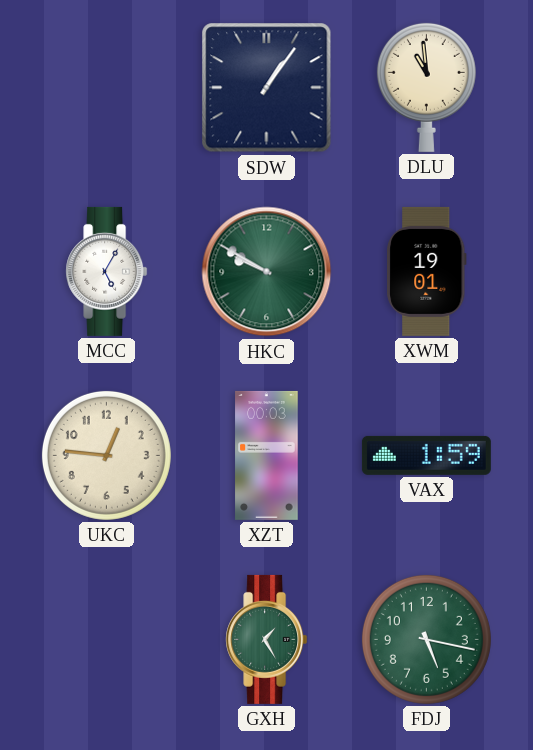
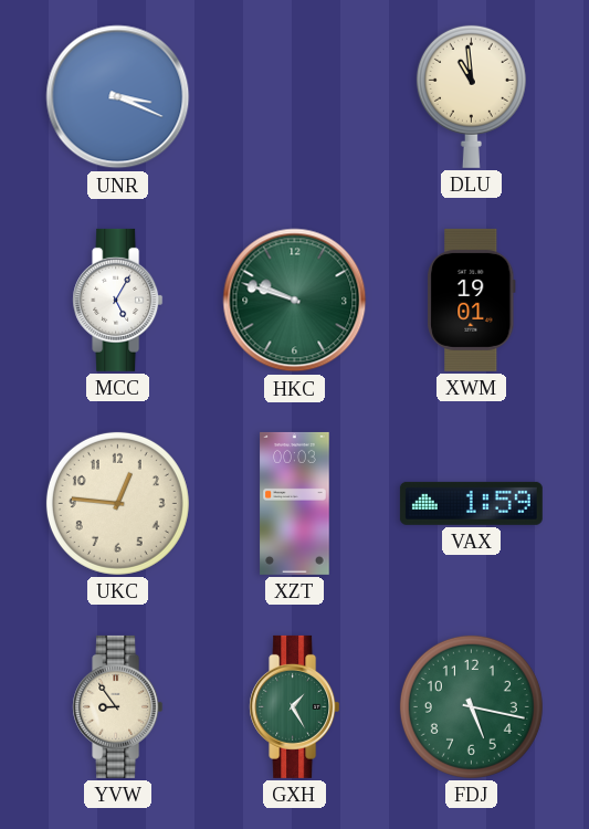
UNR: none -> 3:19 (118, 97)
SDW: 1:06 -> none (267, 88)
HKC: 9:50 -> 9:48 (295, 301)
YVW: none -> 8:54 (118, 706)
